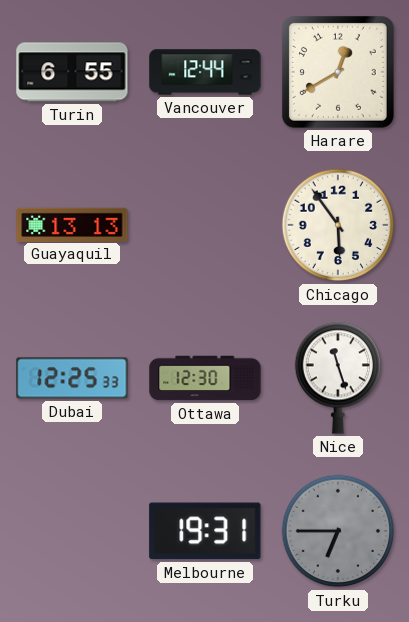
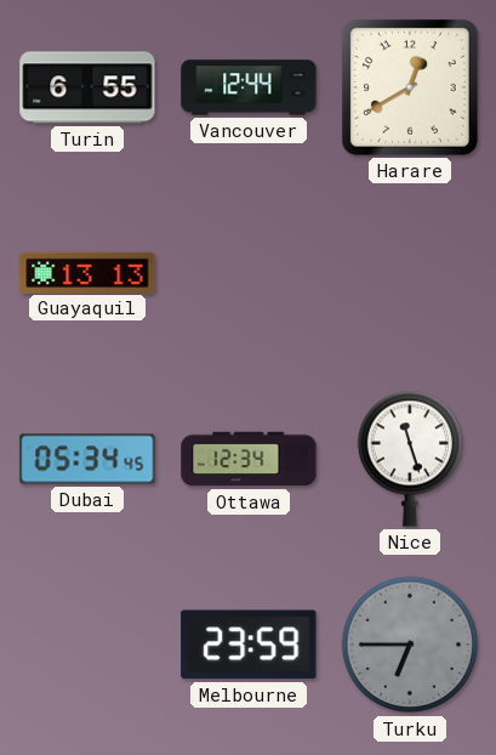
Chicago: 5:54 -> none (338, 225)
Dubai: 12:25 -> 05:34 (87, 459)
Ottawa: 12:30 -> 12:34 (249, 459)
Melbourne: 19:31 -> 23:59 (249, 645)
